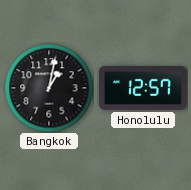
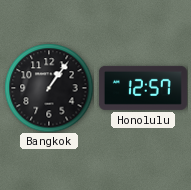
Bangkok: 1:02 -> 1:06 (49, 88)
